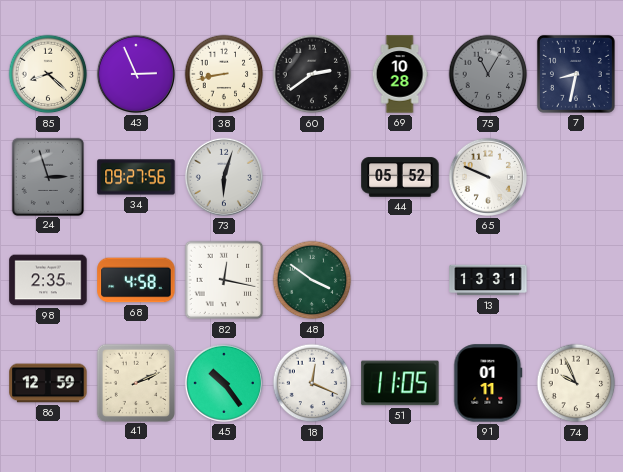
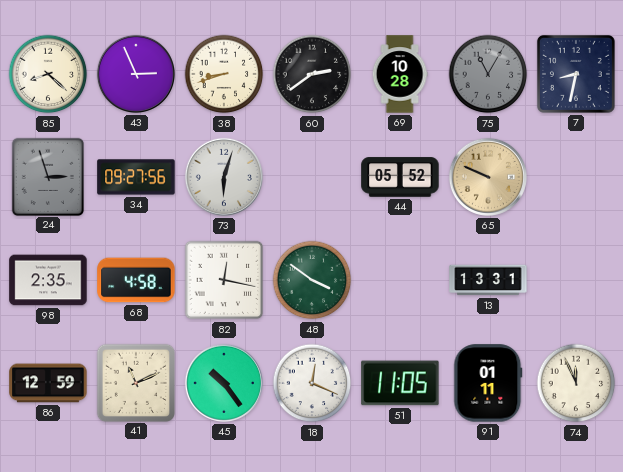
38: 8:43 -> 8:42 (224, 74)
65 dial: white -> champagne (488, 177)
41: 2:11 -> 11:11 (135, 382)
74: 9:56 -> 11:56 (576, 383)
